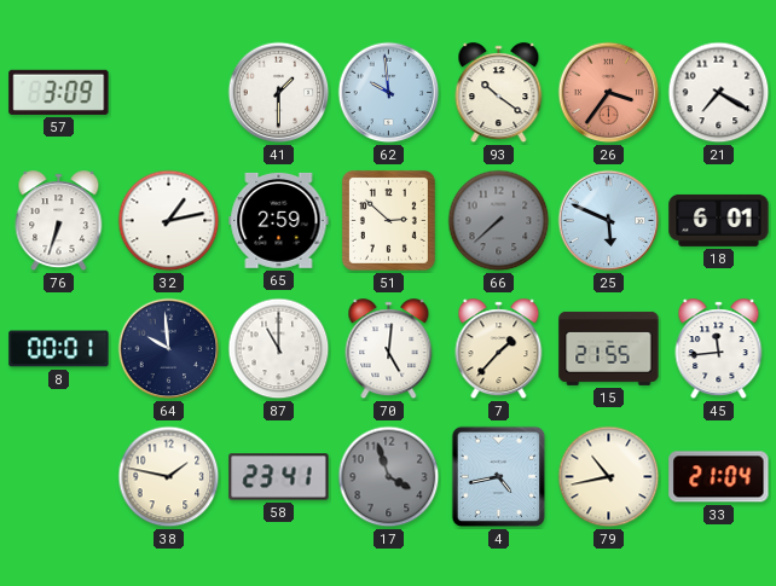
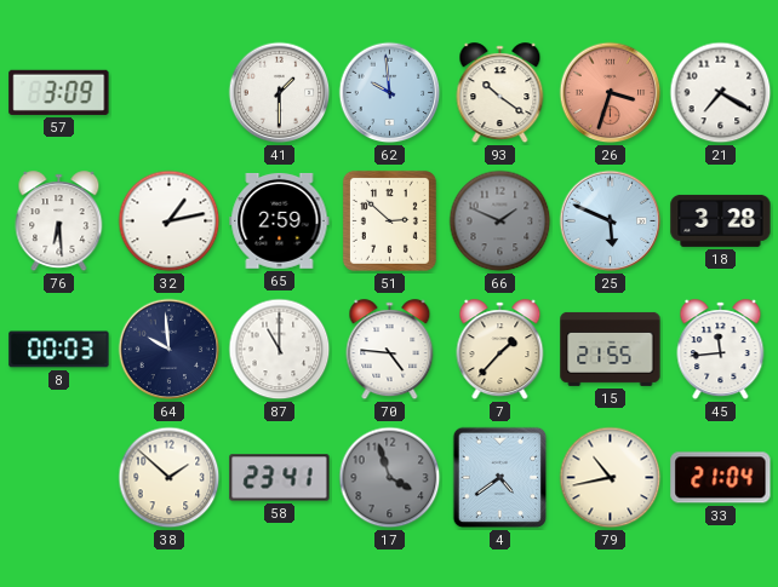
26: 3:36 -> 3:33 (611, 93)
76: 6:33 -> 6:29 (59, 221)
66: 7:38 -> 1:49 (500, 221)
18: 6:01 -> 3:28 (721, 220)
8: 00:01 -> 00:03 (59, 350)
70: 5:01 -> 4:46 (390, 350)
38: 1:47 -> 1:52 (170, 478)
4: 4:43 -> 4:39 (500, 478)
